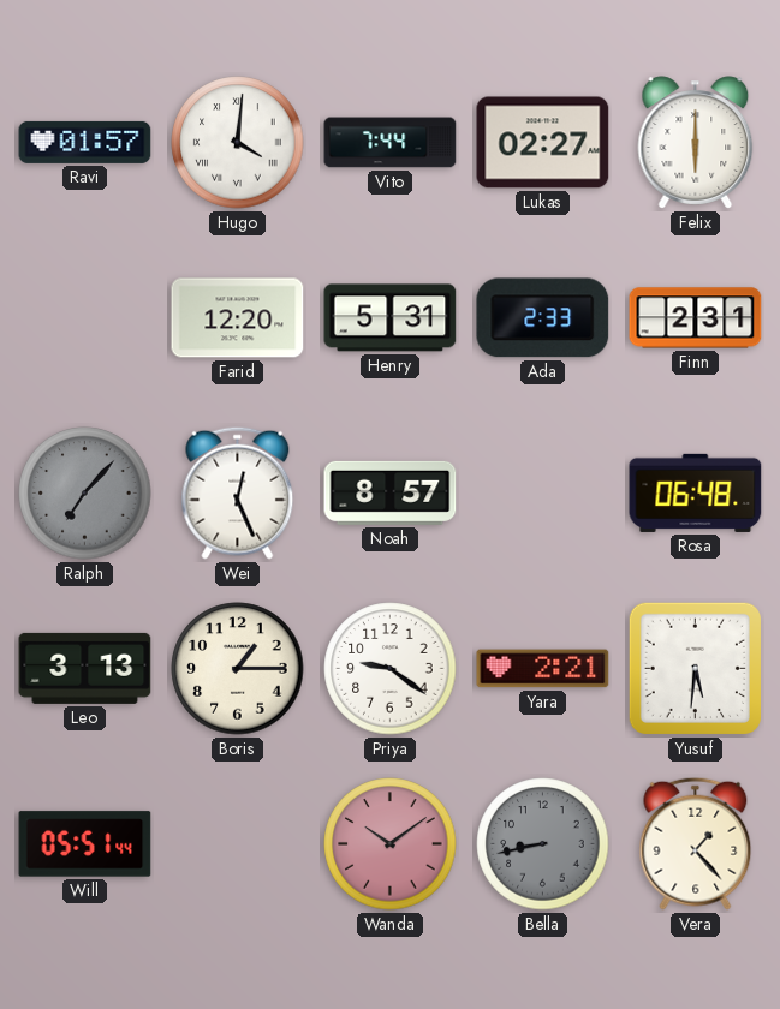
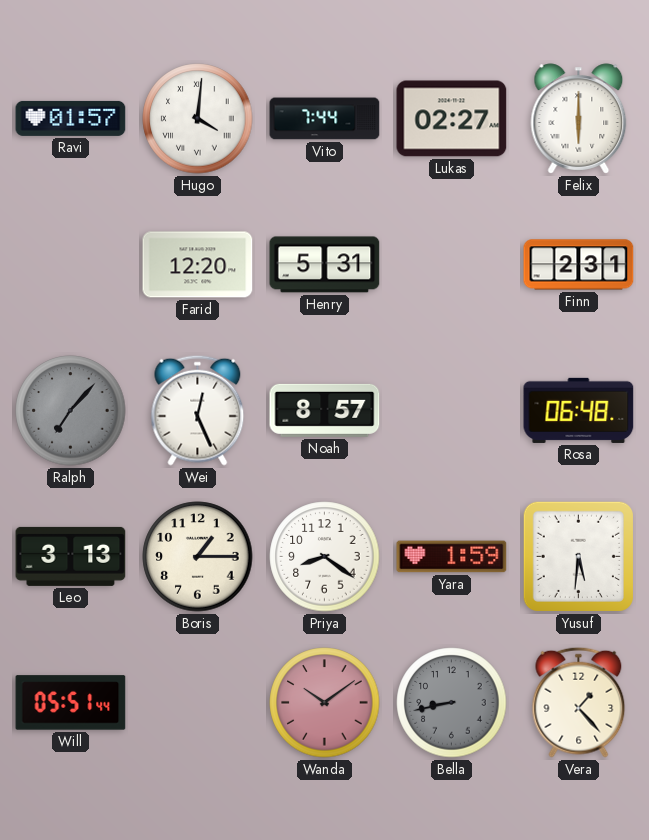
Ada: 2:33 -> none (543, 318)
Priya: 9:21 -> 8:21 (325, 557)
Yara: 2:21 -> 1:59 (452, 557)
